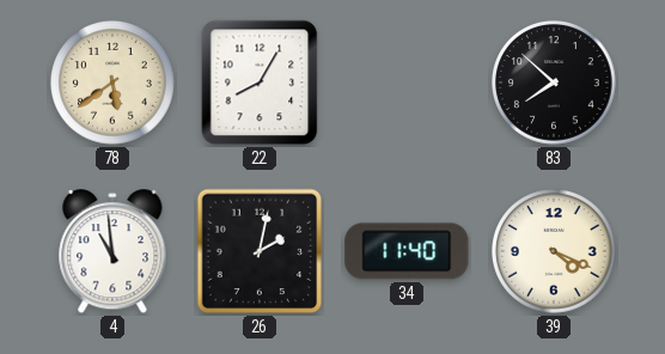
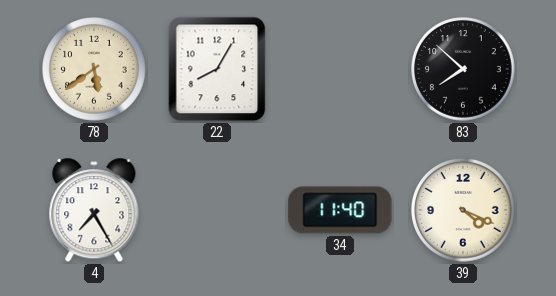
4: 10:59 -> 7:25 (94, 211)
26: 2:02 -> none (260, 251)
